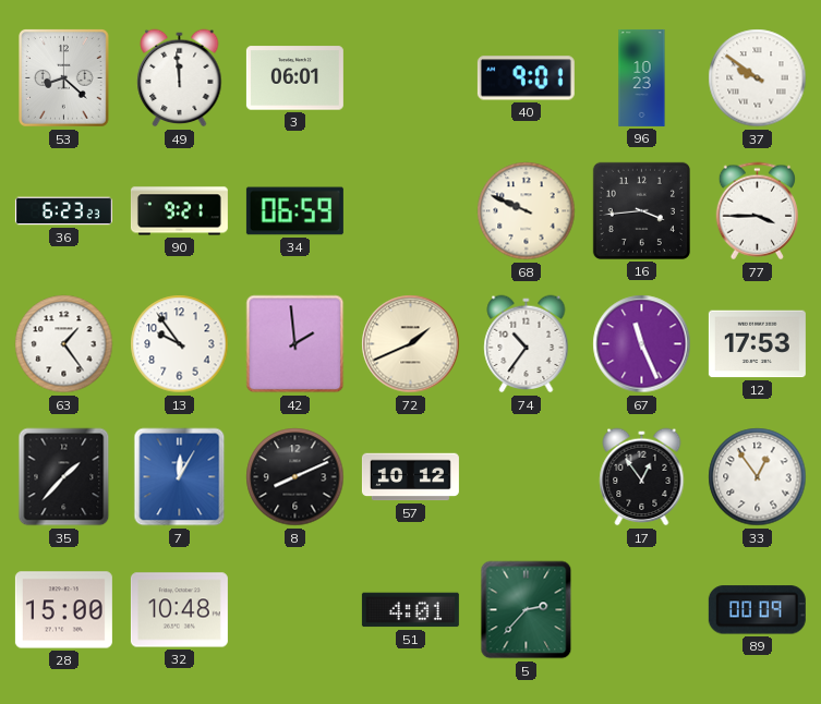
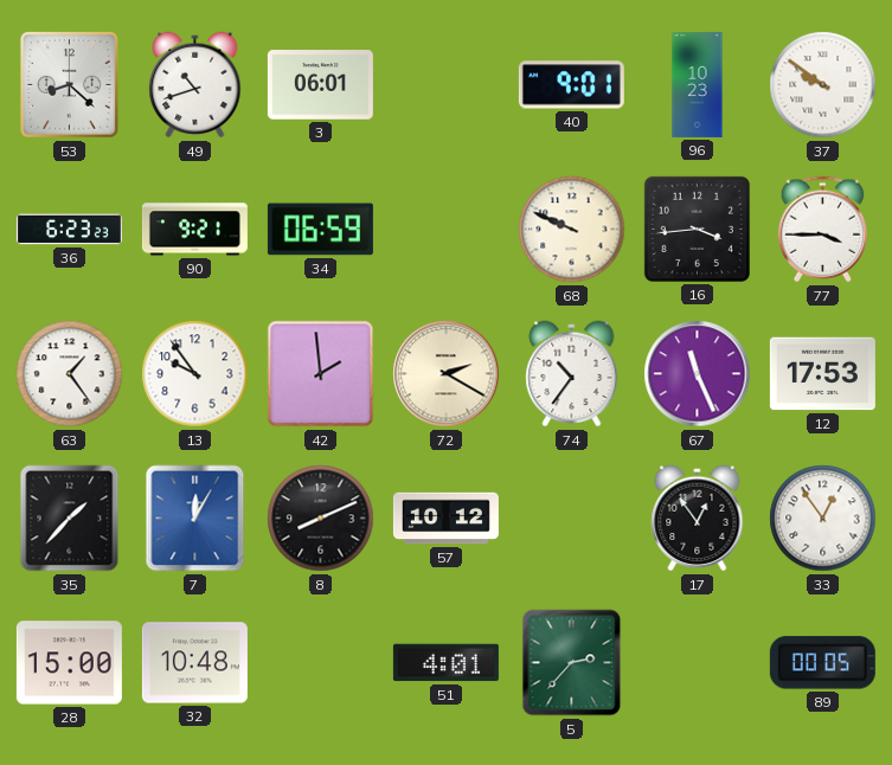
49: 11:59 -> 10:42 (195, 85)
72: 1:41 -> 2:20 (447, 374)
89: 00:09 -> 00:05 (822, 663)
